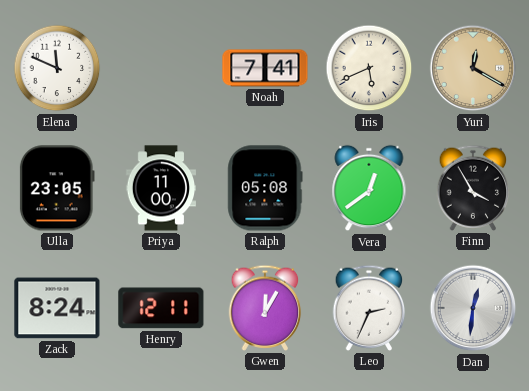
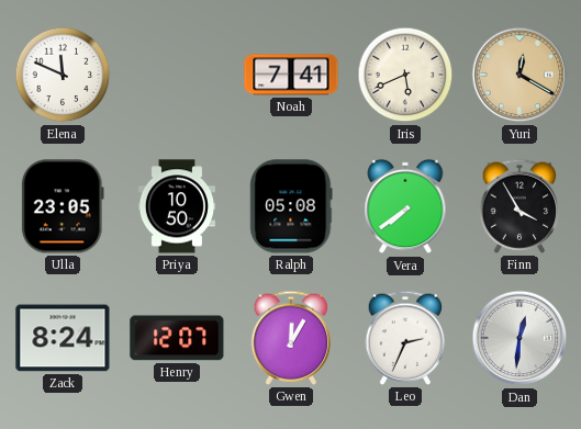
Priya: 11:00 -> 10:50 (176, 206)
Vera: 12:39 -> 7:39 (405, 206)
Henry: 12:11 -> 12:07 (177, 338)
